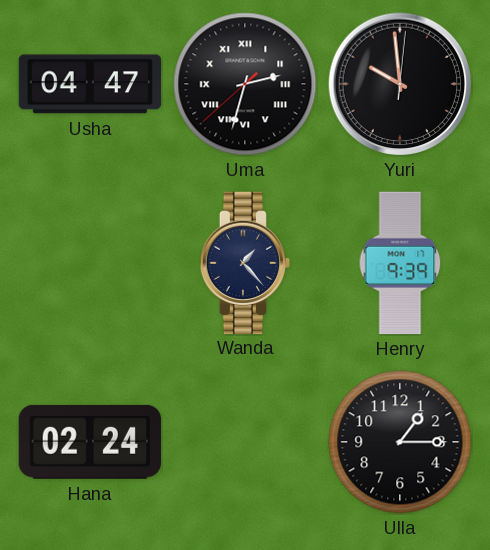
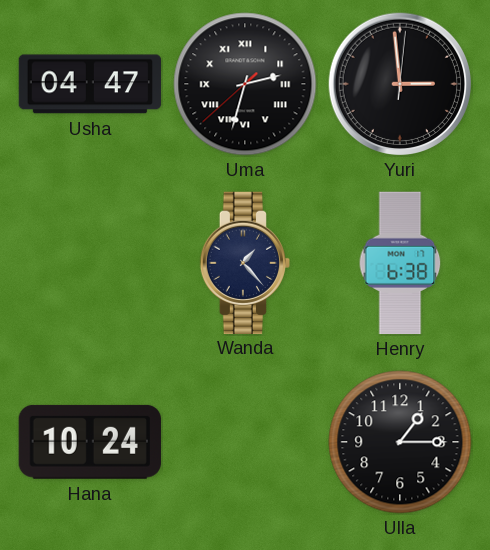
Yuri: 9:59 -> 2:59 (400, 84)
Henry: 9:39 -> 6:38 (400, 263)
Hana: 02:24 -> 10:24 (90, 442)
